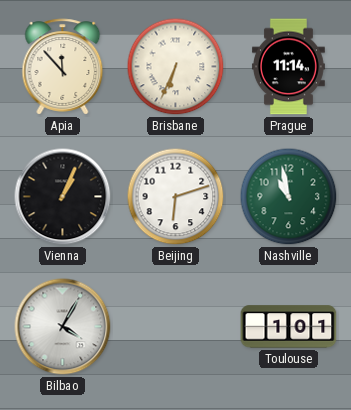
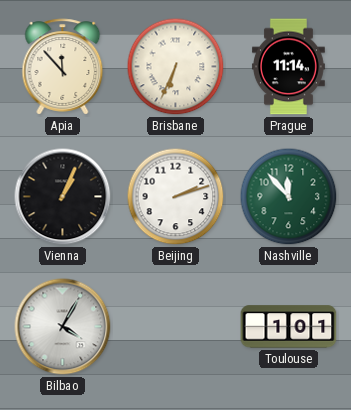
Beijing: 6:12 -> 2:12 (176, 197)
Nashville: 10:58 -> 11:53 (289, 197)
